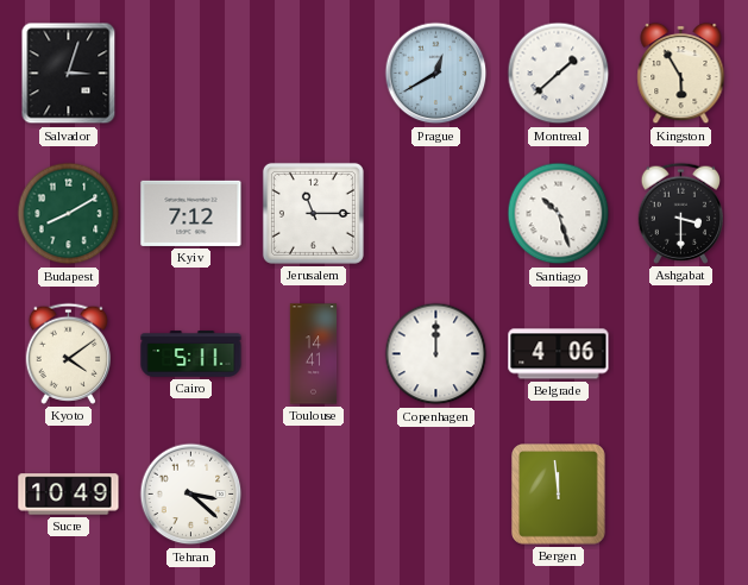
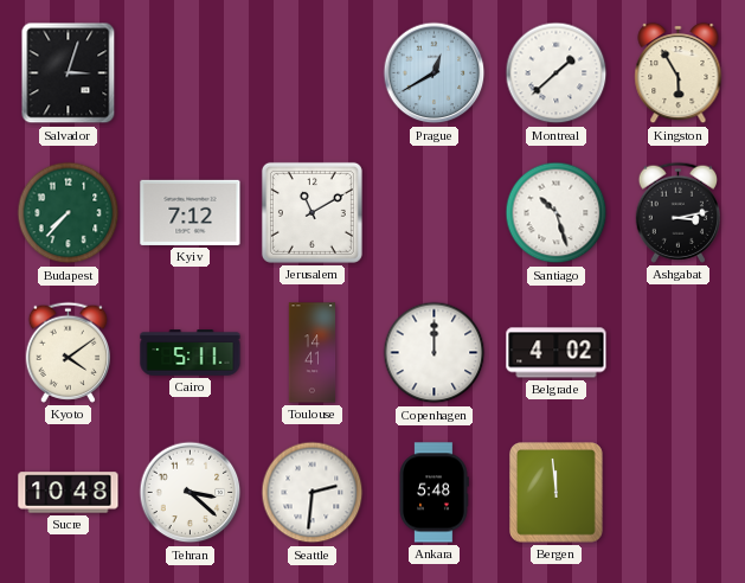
Budapest: 8:10 -> 7:37 (69, 213)
Jerusalem: 11:15 -> 11:10 (312, 212)
Ashgabat: 3:30 -> 3:13 (677, 212)
Belgrade: 4:06 -> 4:02 (557, 353)
Sucre: 10:49 -> 10:48 (69, 493)
Seattle: none -> 2:31 (313, 493)
Ankara: none -> 5:48 (433, 493)
